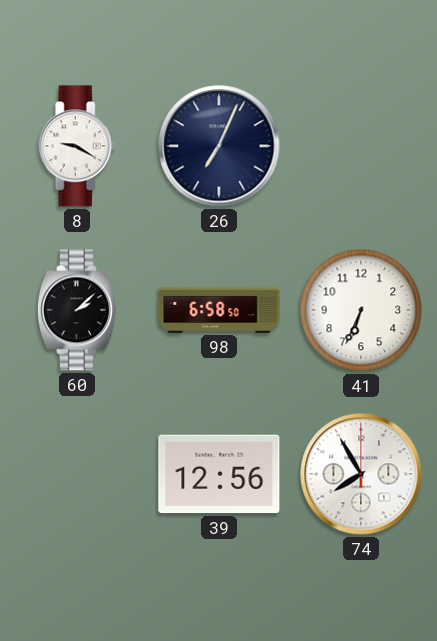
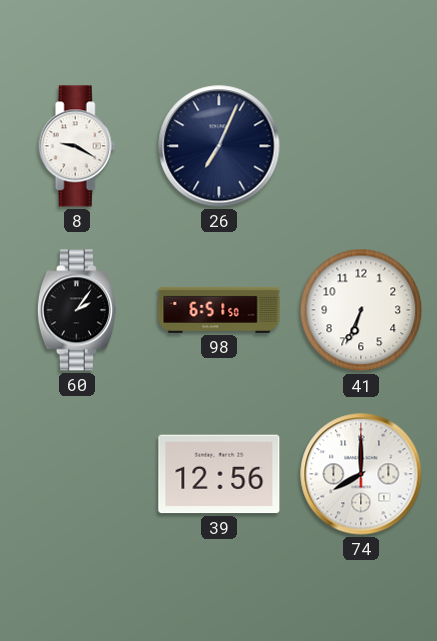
60: 2:08 -> 2:06 (77, 310)
98: 6:58 -> 6:51 (219, 310)
74: 7:55 -> 8:00 (361, 474)
